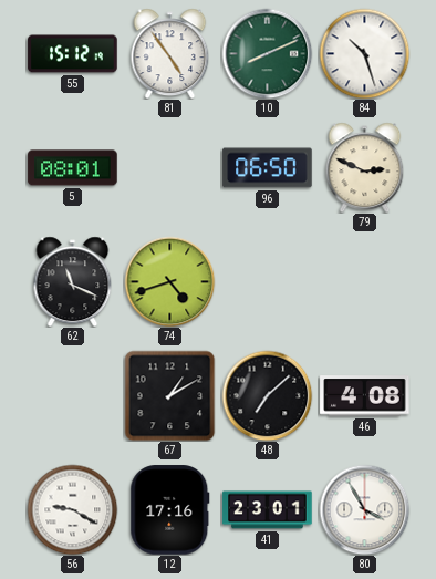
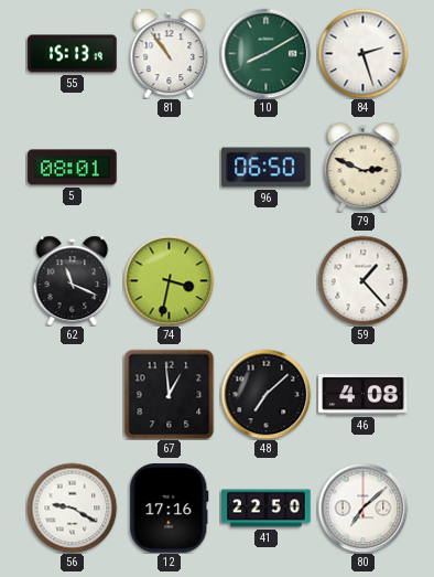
55: 15:12 -> 15:13 (73, 54)
81: 4:54 -> 10:54 (170, 53)
10: 8:11 -> 8:10 (265, 53)
84: 10:27 -> 2:27 (362, 53)
74: 4:42 -> 3:32 (169, 280)
59: none -> 1:23 (362, 280)
67: 1:10 -> 12:59 (169, 394)
41: 23:01 -> 22:50 (267, 509)
80: 3:55 -> 7:08 (362, 507)
